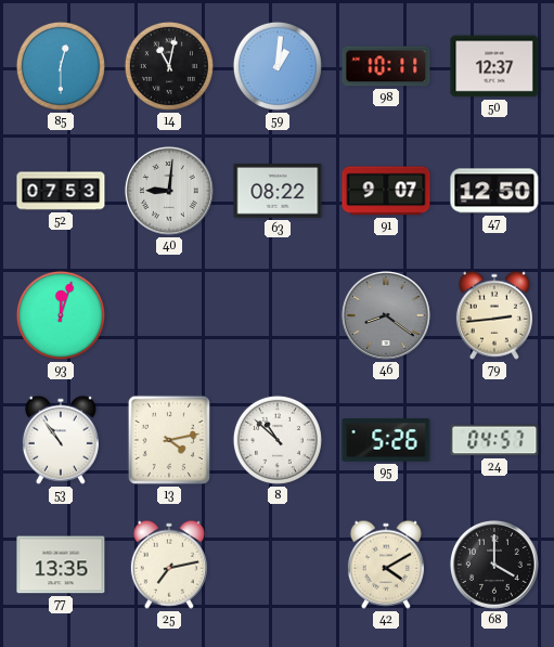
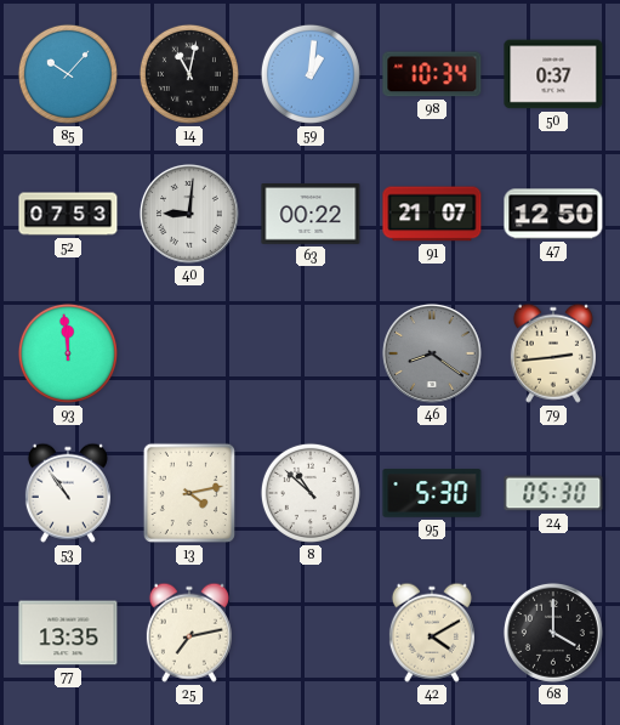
85: 12:30 -> 10:07 (68, 74)
98: 10:11 -> 10:34 (432, 74)
50: 12:37 -> 0:37 (553, 74)
63: 08:22 -> 00:22 (311, 215)
91: 9:07 -> 21:07 (432, 214)
93: 12:03 -> 11:59 (68, 353)
95: 5:26 -> 5:30 (432, 493)
24: 04:57 -> 05:30 (553, 493)
